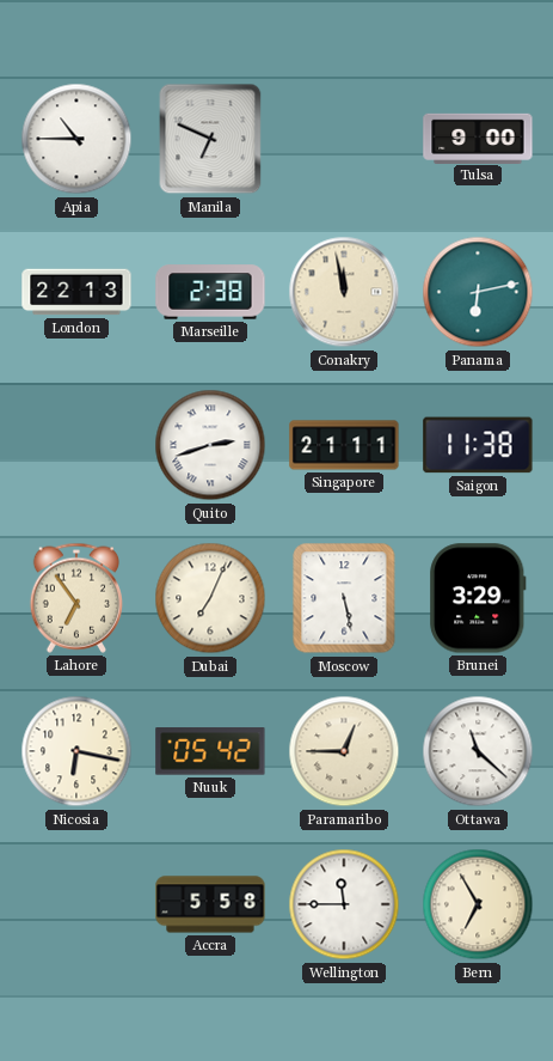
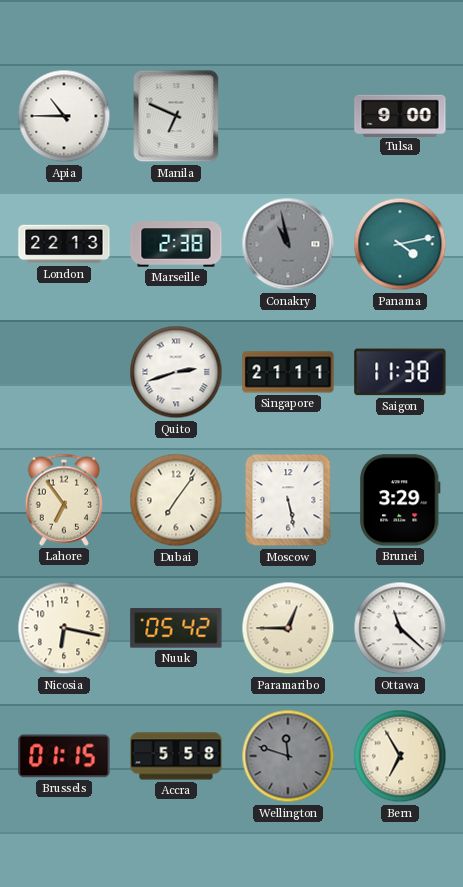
Conakry: 11:58 -> 10:58 (288, 244)
Conakry dial: cream -> grey (288, 244)
Panama: 6:13 -> 4:13 (400, 244)
Dubai: 7:04 -> 7:06 (176, 500)
Brussels: none -> 01:15 (64, 756)
Wellington: 11:45 -> 11:48 (288, 756)
Wellington dial: white -> grey (288, 756)
